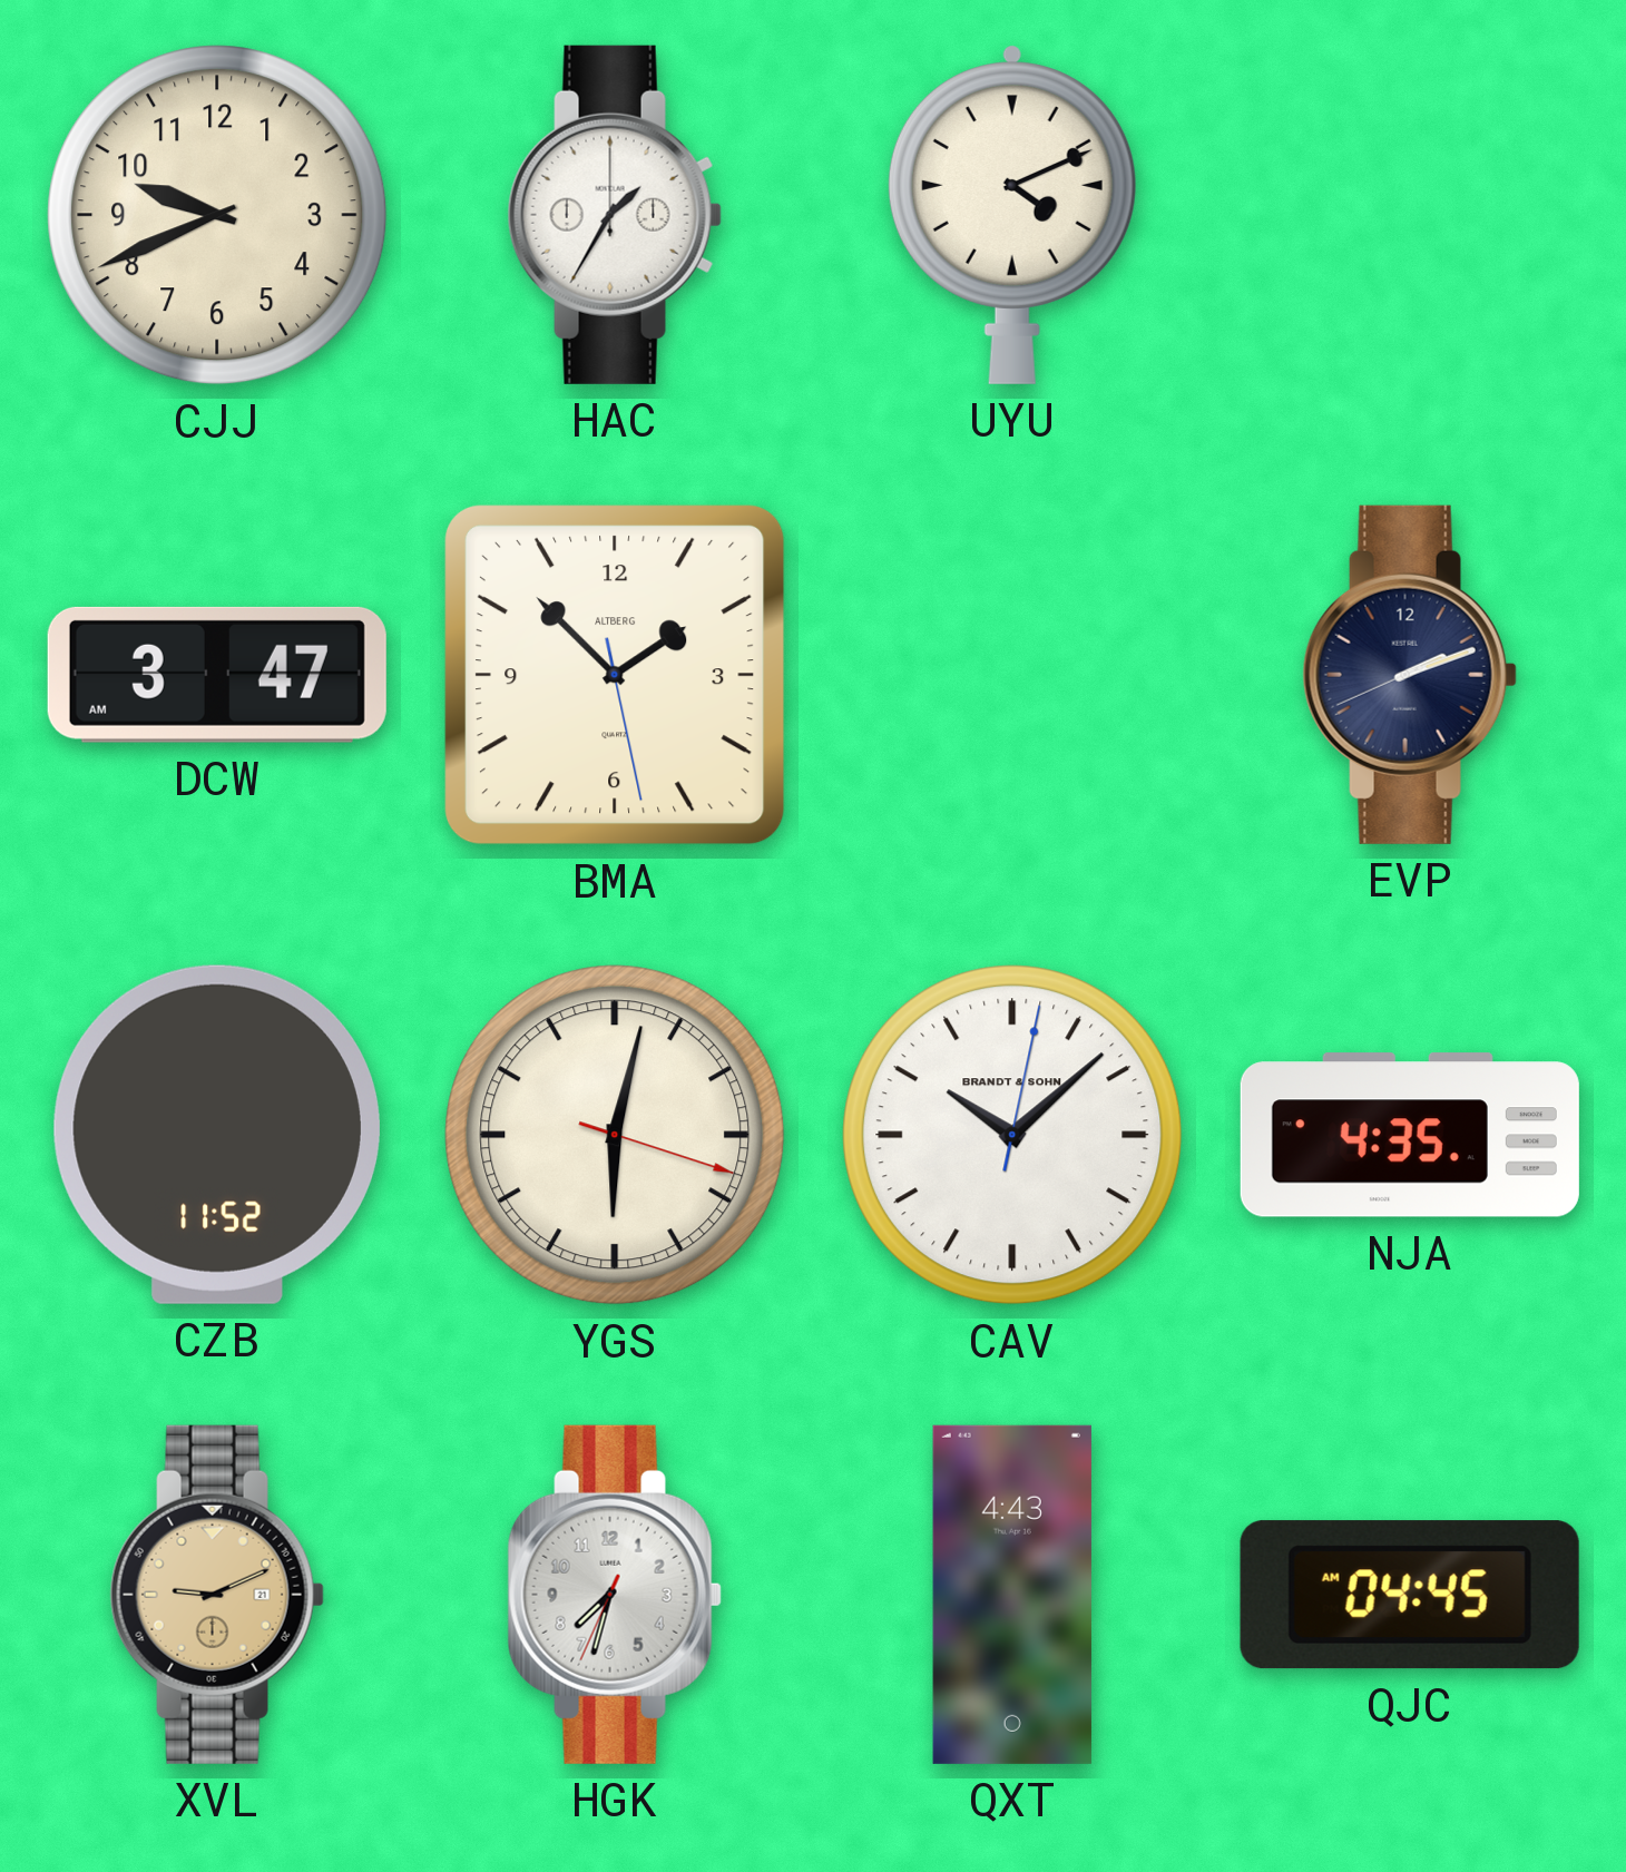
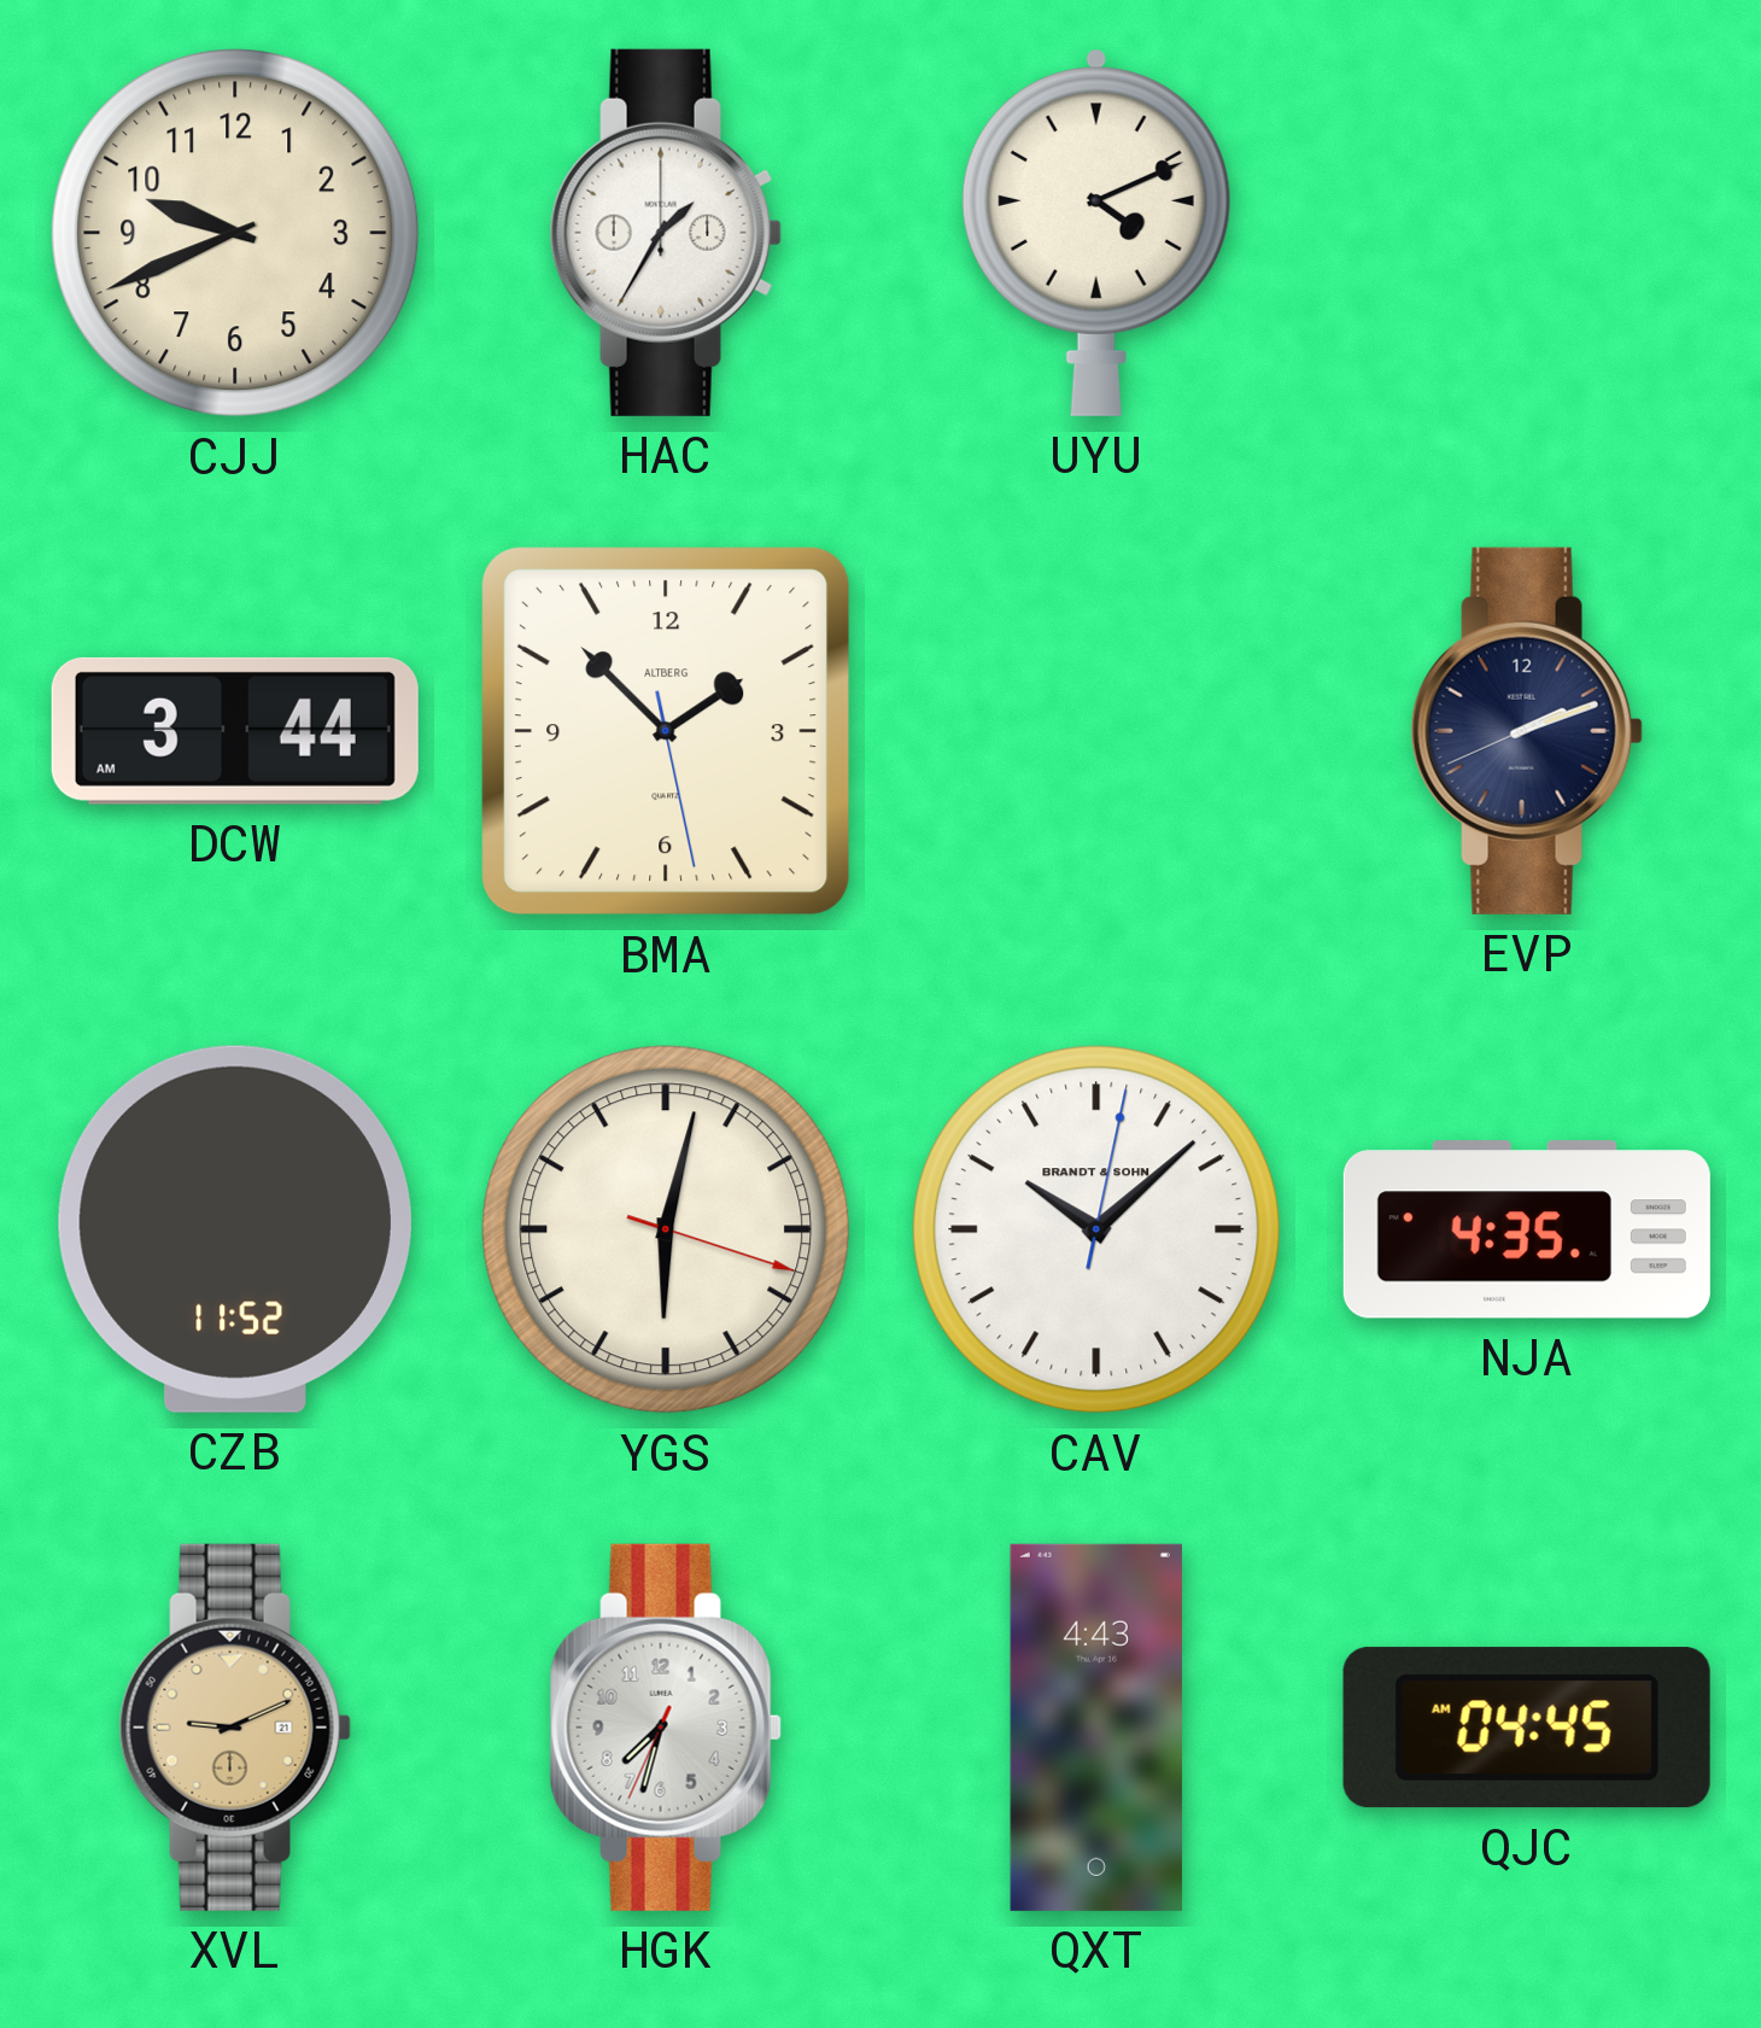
DCW: 3:47 -> 3:44 (235, 731)
